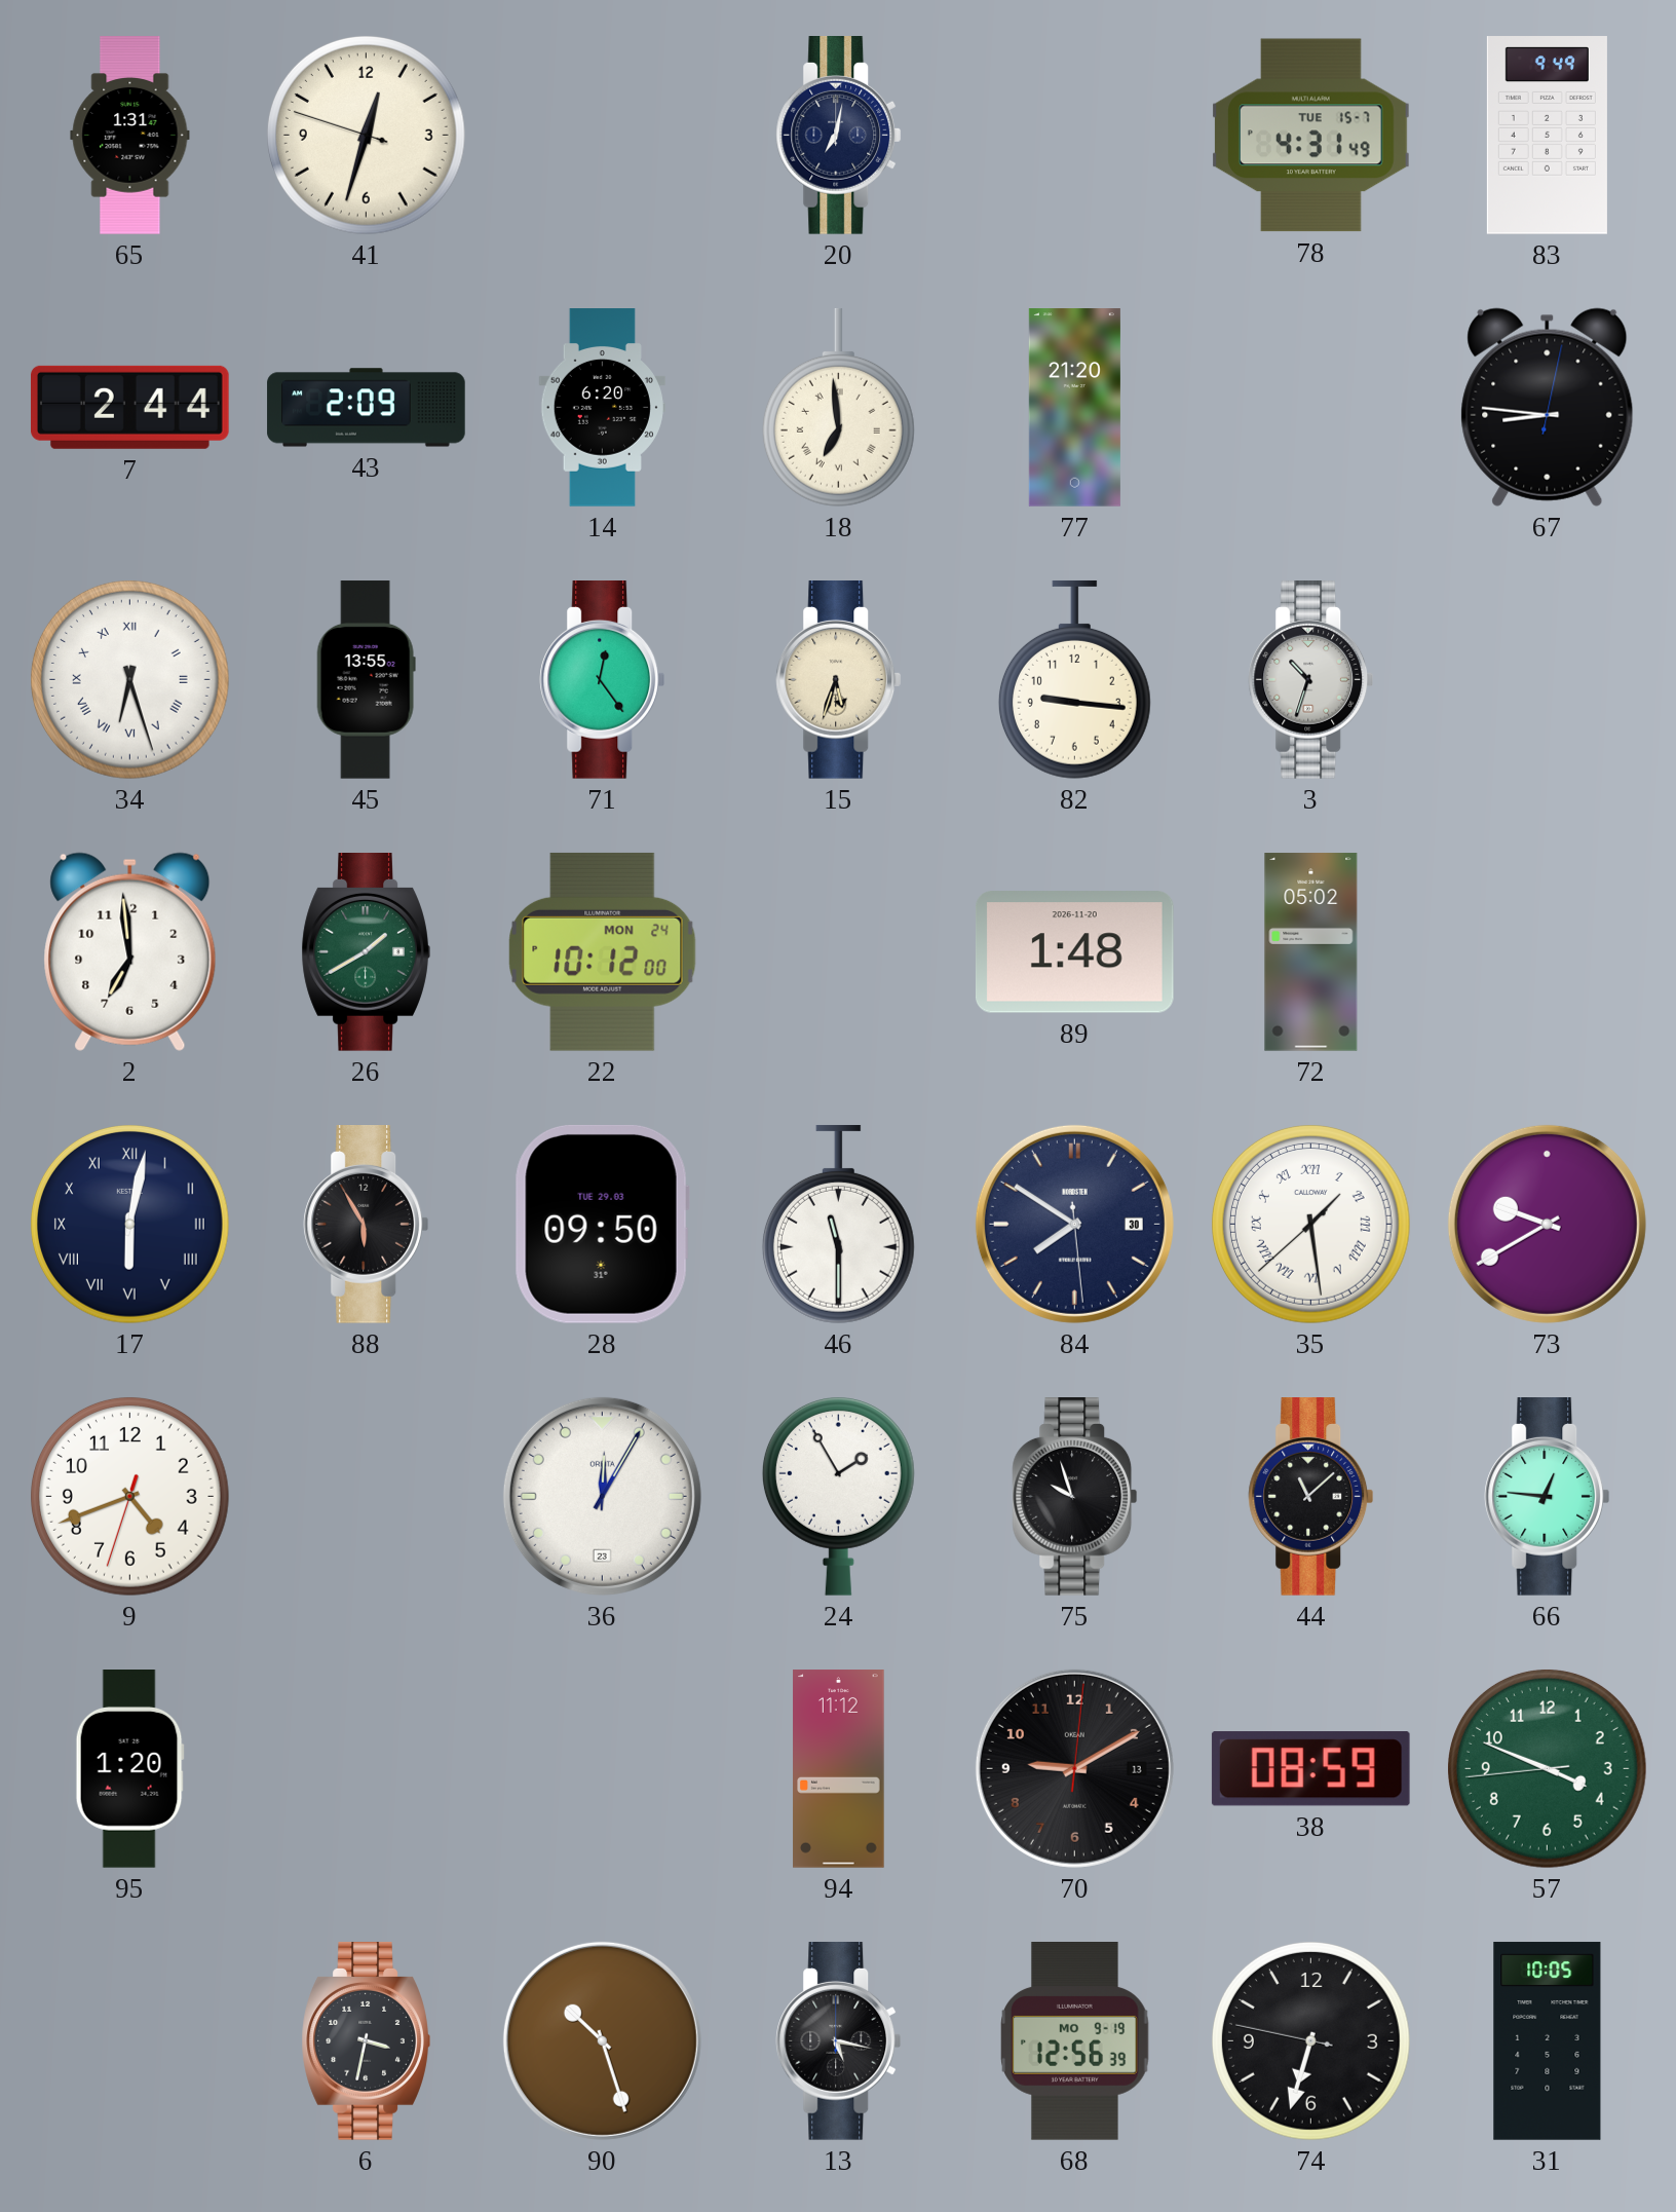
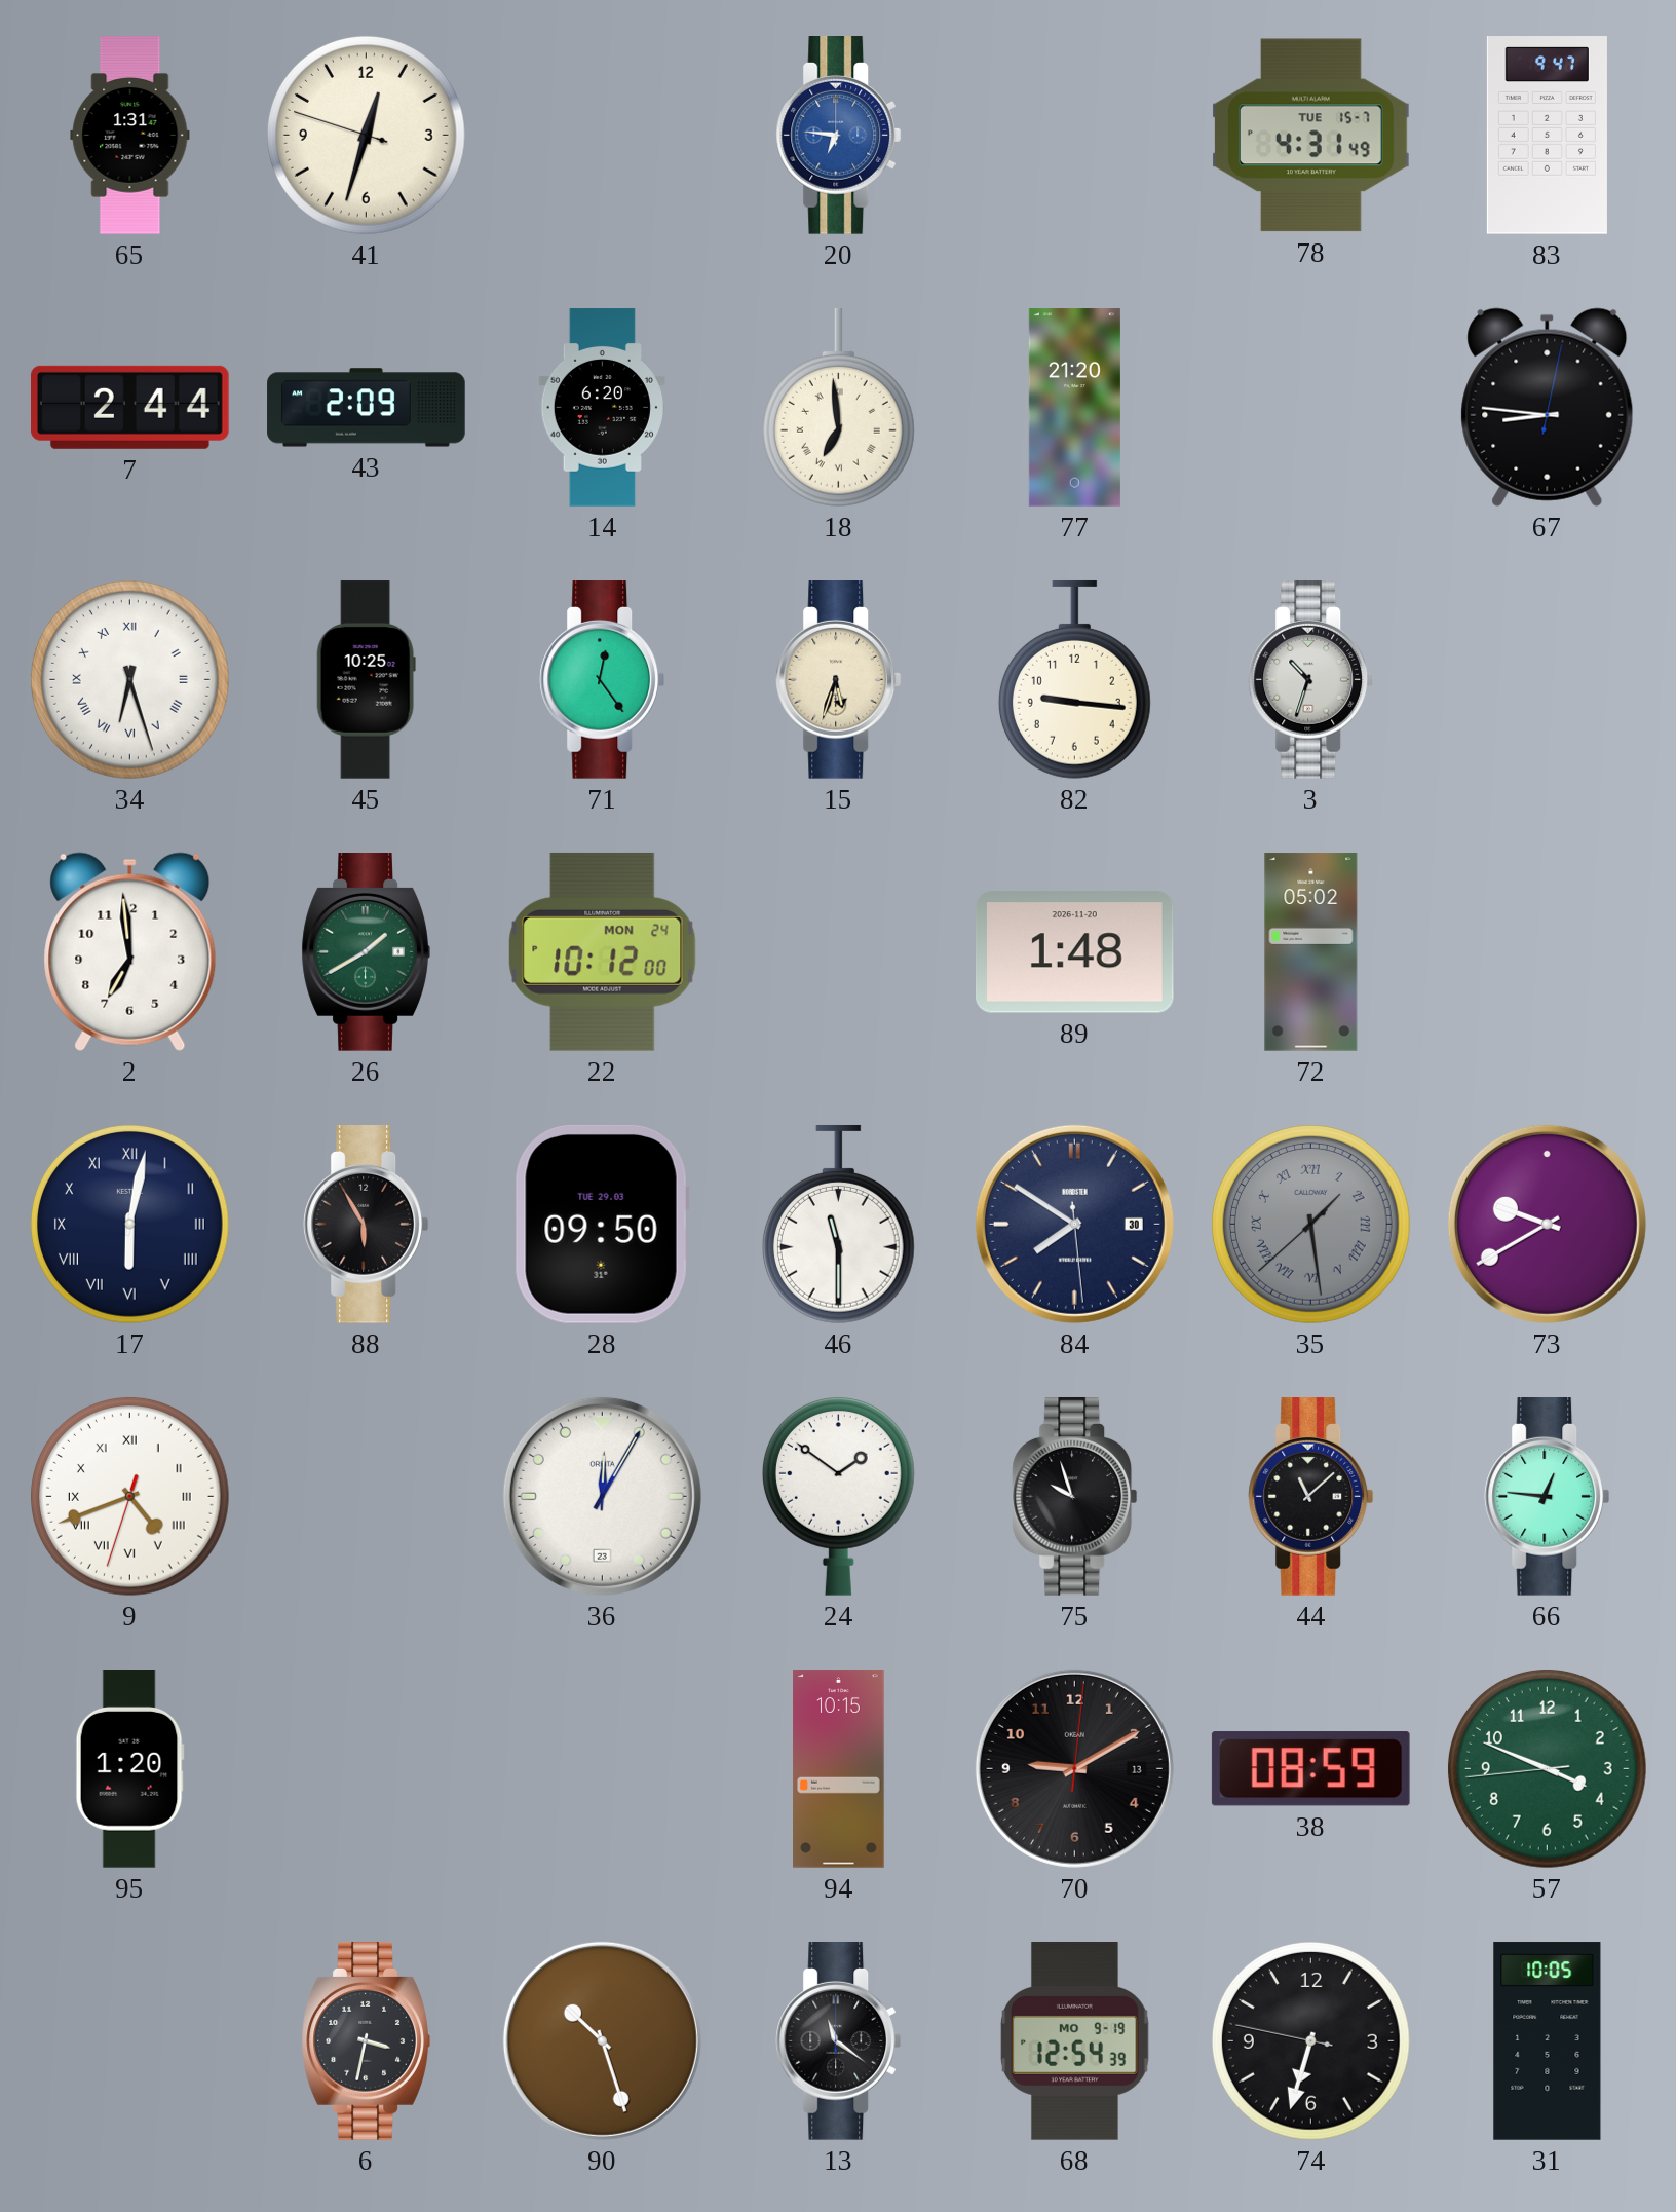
20: 7:02 -> 6:46 (839, 136)
20 dial: navy -> blue (839, 136)
83: 9:49 -> 9:47 (1547, 136)
45: 13:55 -> 10:25 (366, 680)
35 dial: white -> grey (1310, 1224)
9 numerals: Arabic -> Roman (129, 1496)
24: 1:55 -> 1:51 (838, 1496)
94: 11:12 -> 10:15 (839, 1769)
13: 5:17 -> 11:21 (839, 2041)
68: 12:56 -> 12:54 (1075, 2041)
